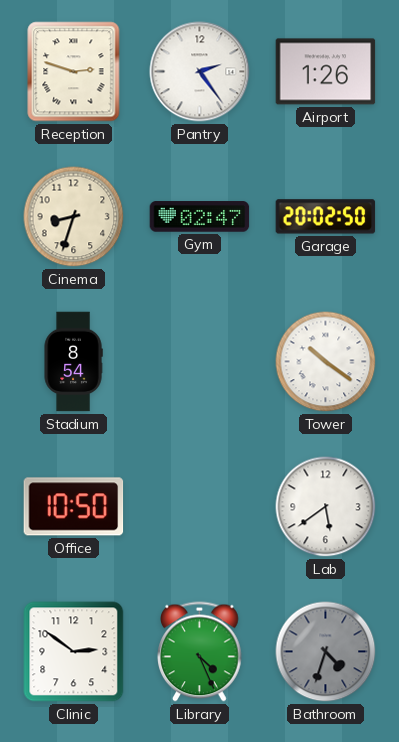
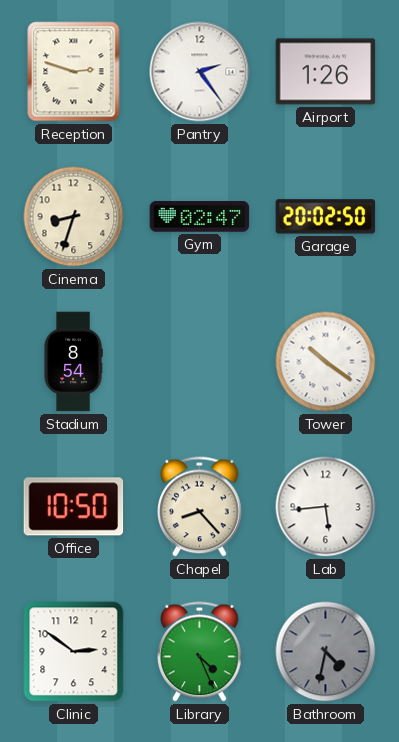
Chapel: none -> 8:23 (200, 507)
Lab: 5:39 -> 5:44 (326, 507)
Bathroom: 4:33 -> 4:32 (326, 652)
